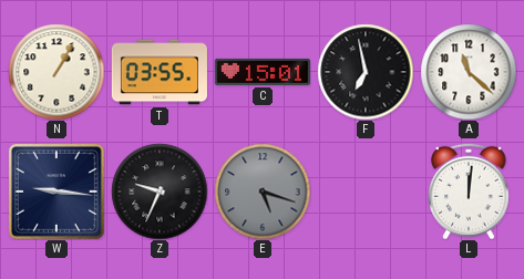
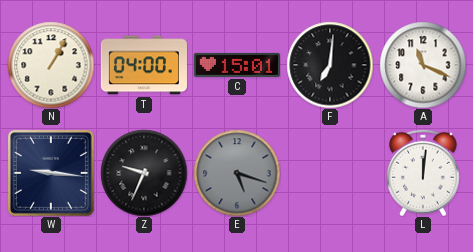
T: 03:55 -> 04:00 (144, 65)
F: 6:58 -> 7:01 (330, 65)
A: 11:22 -> 11:19 (423, 65)
